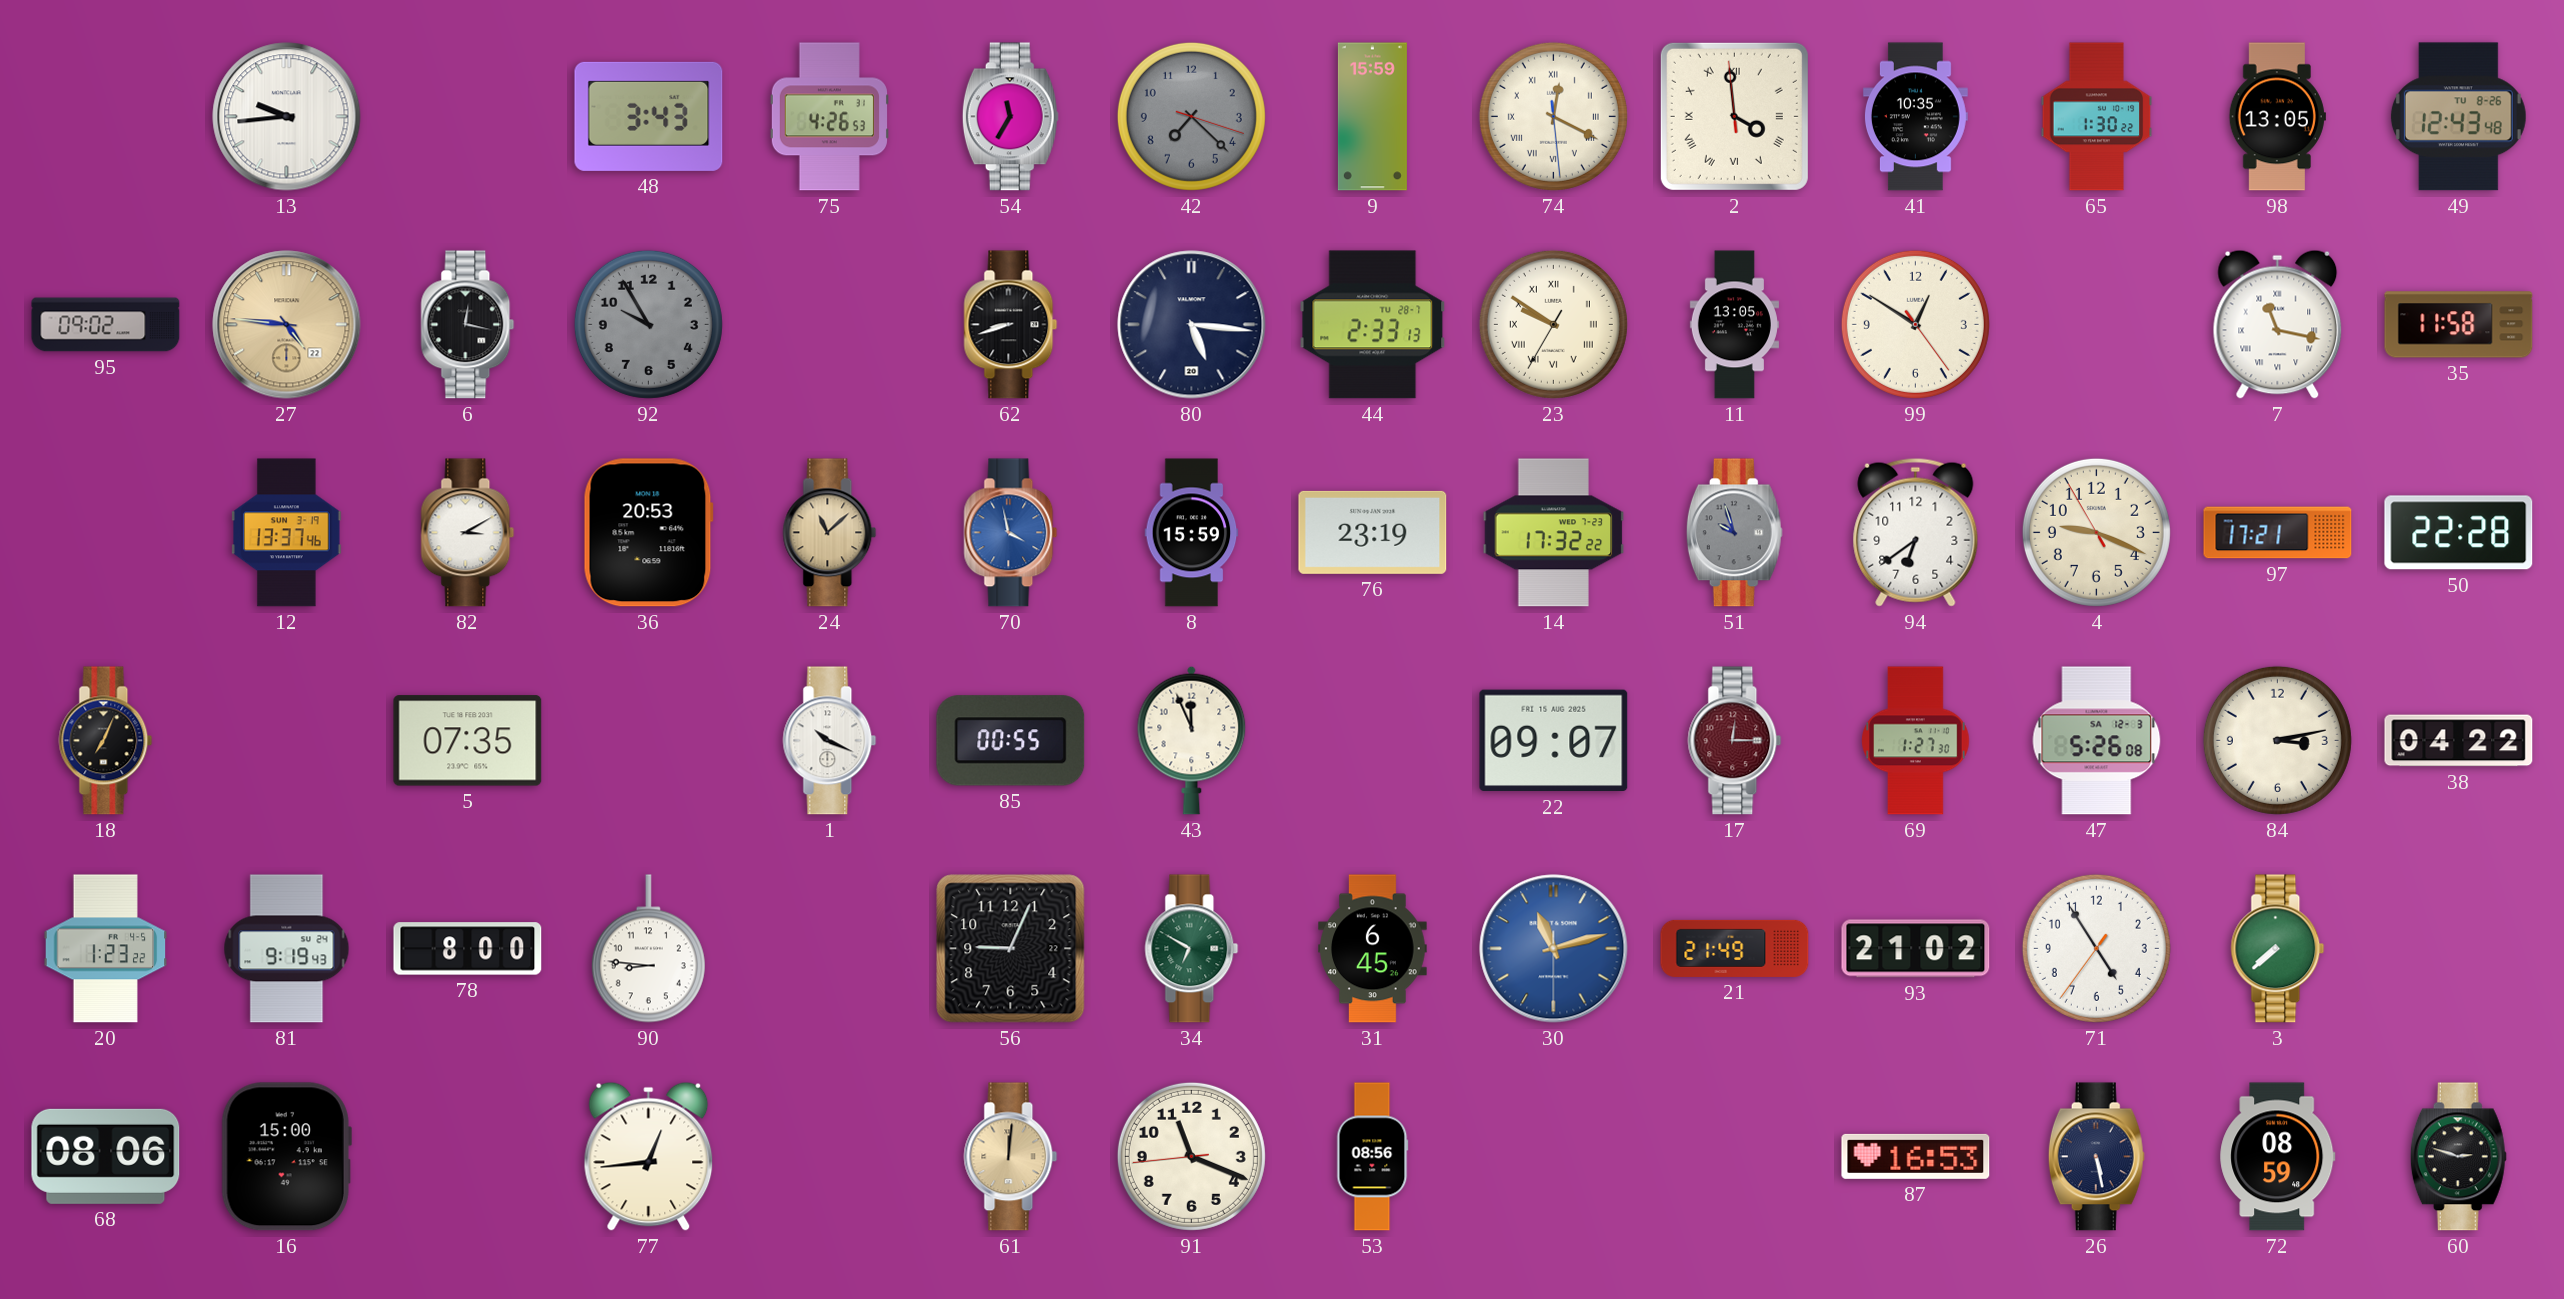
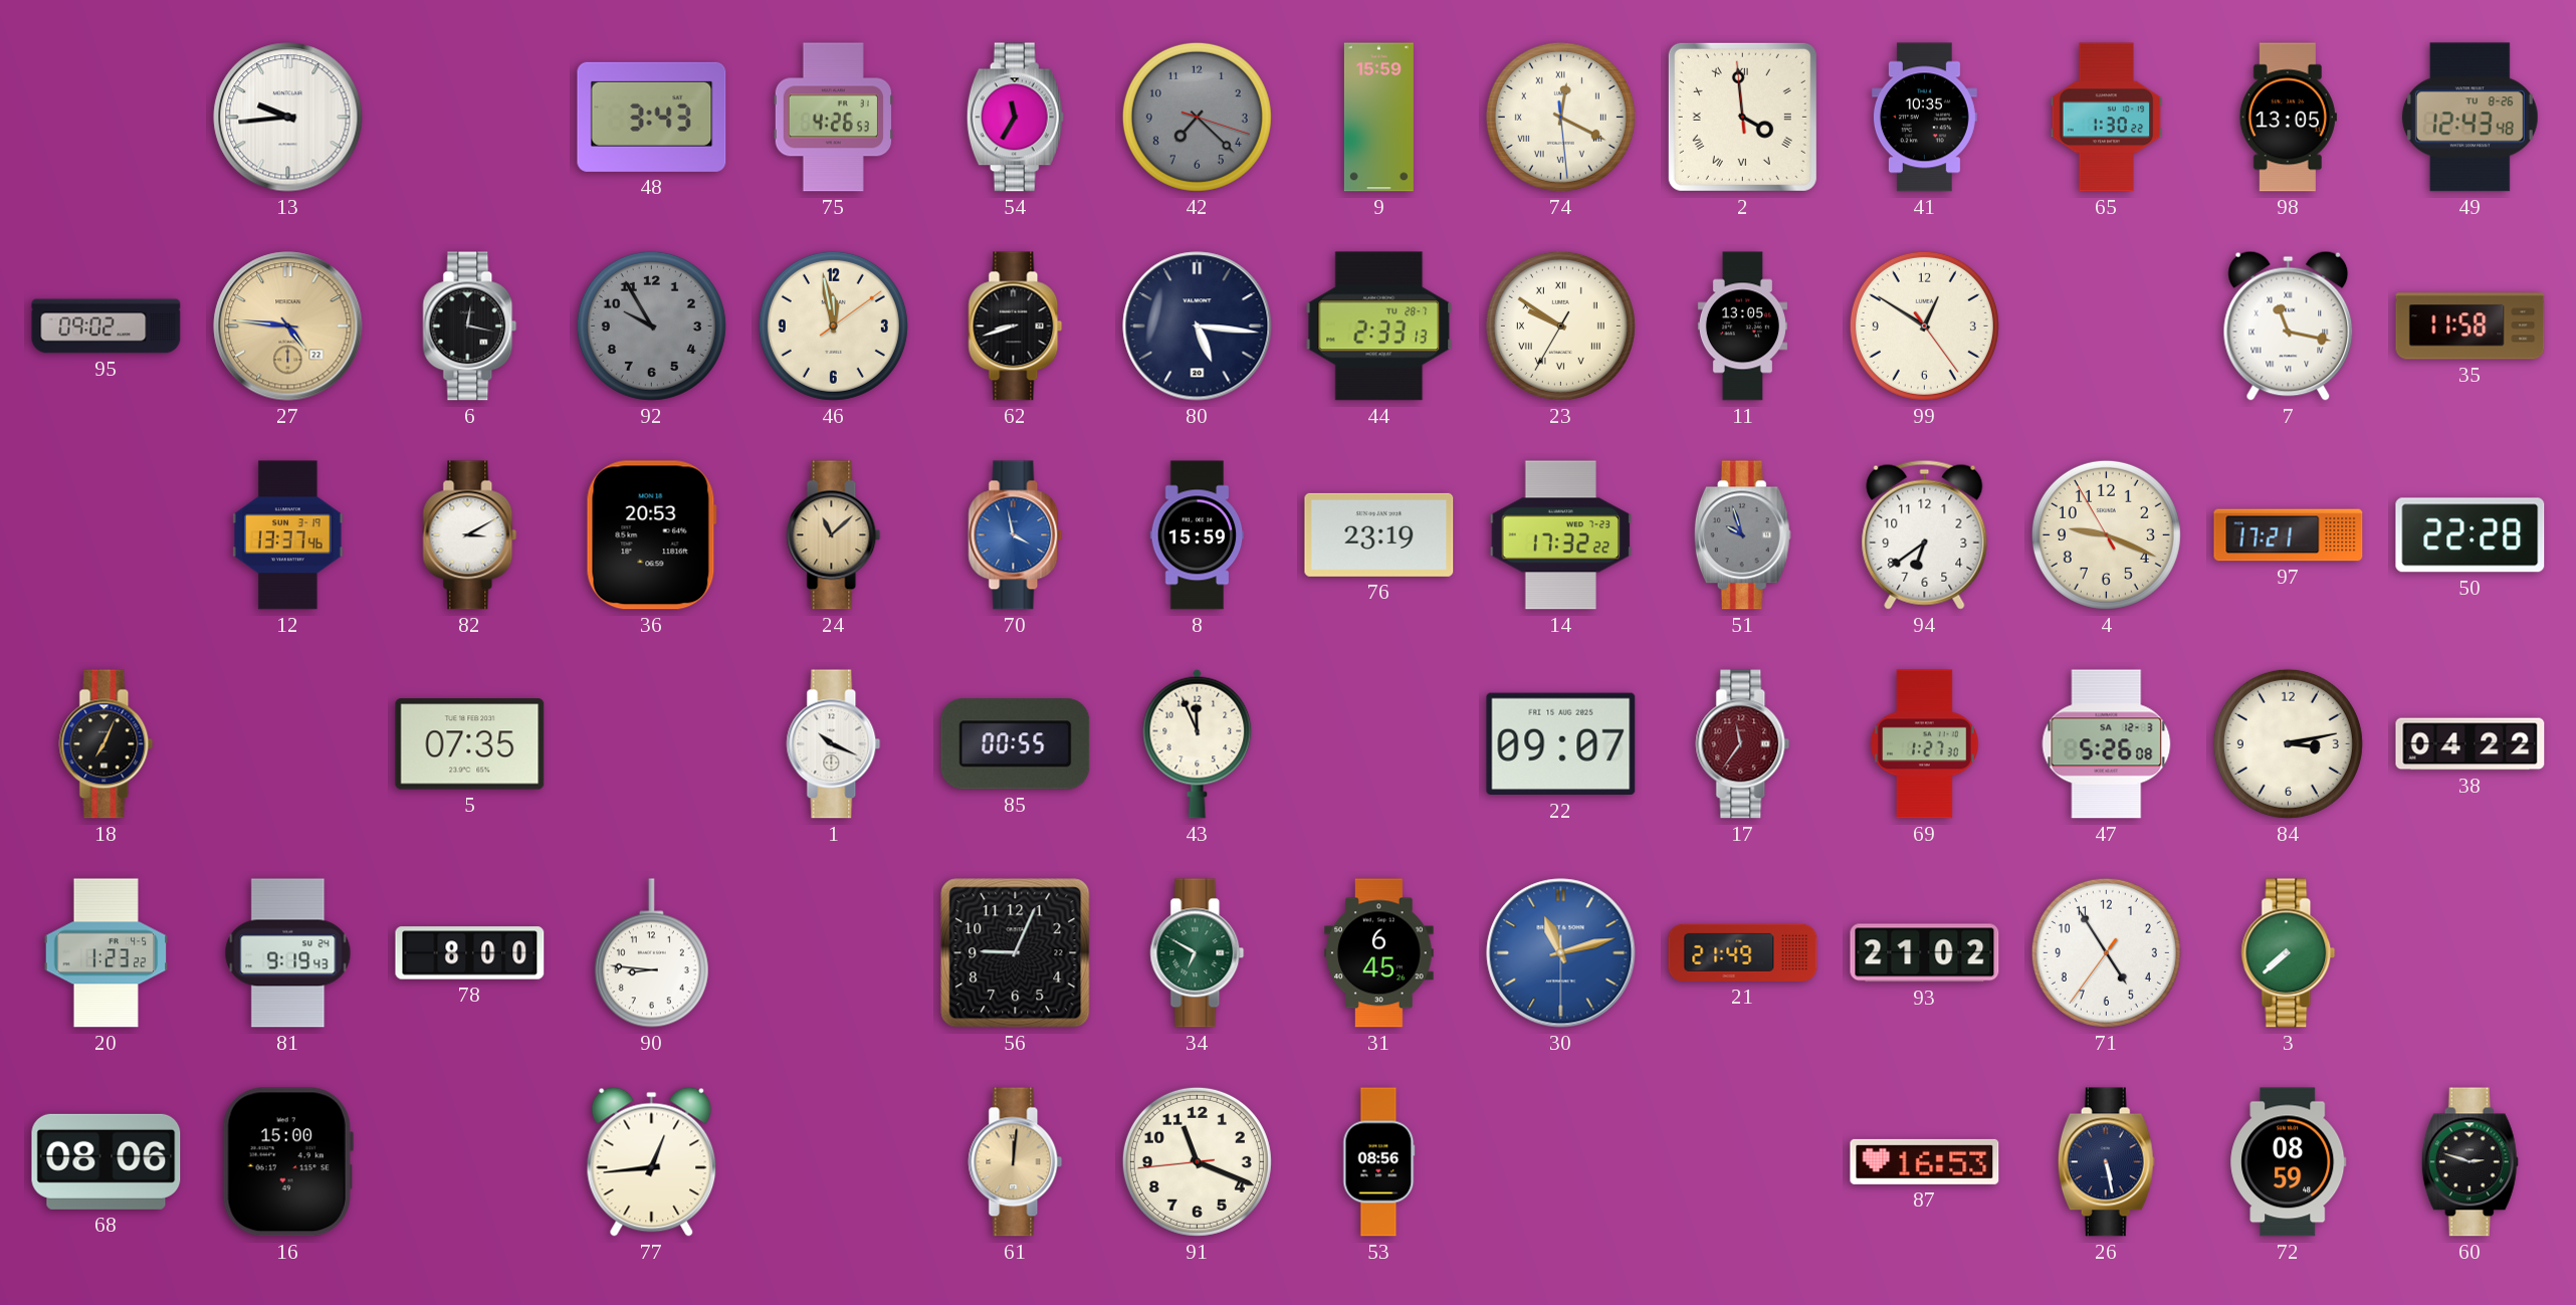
46: none -> 11:58 (833, 325)
17: 12:15 -> 11:36 (1743, 744)
